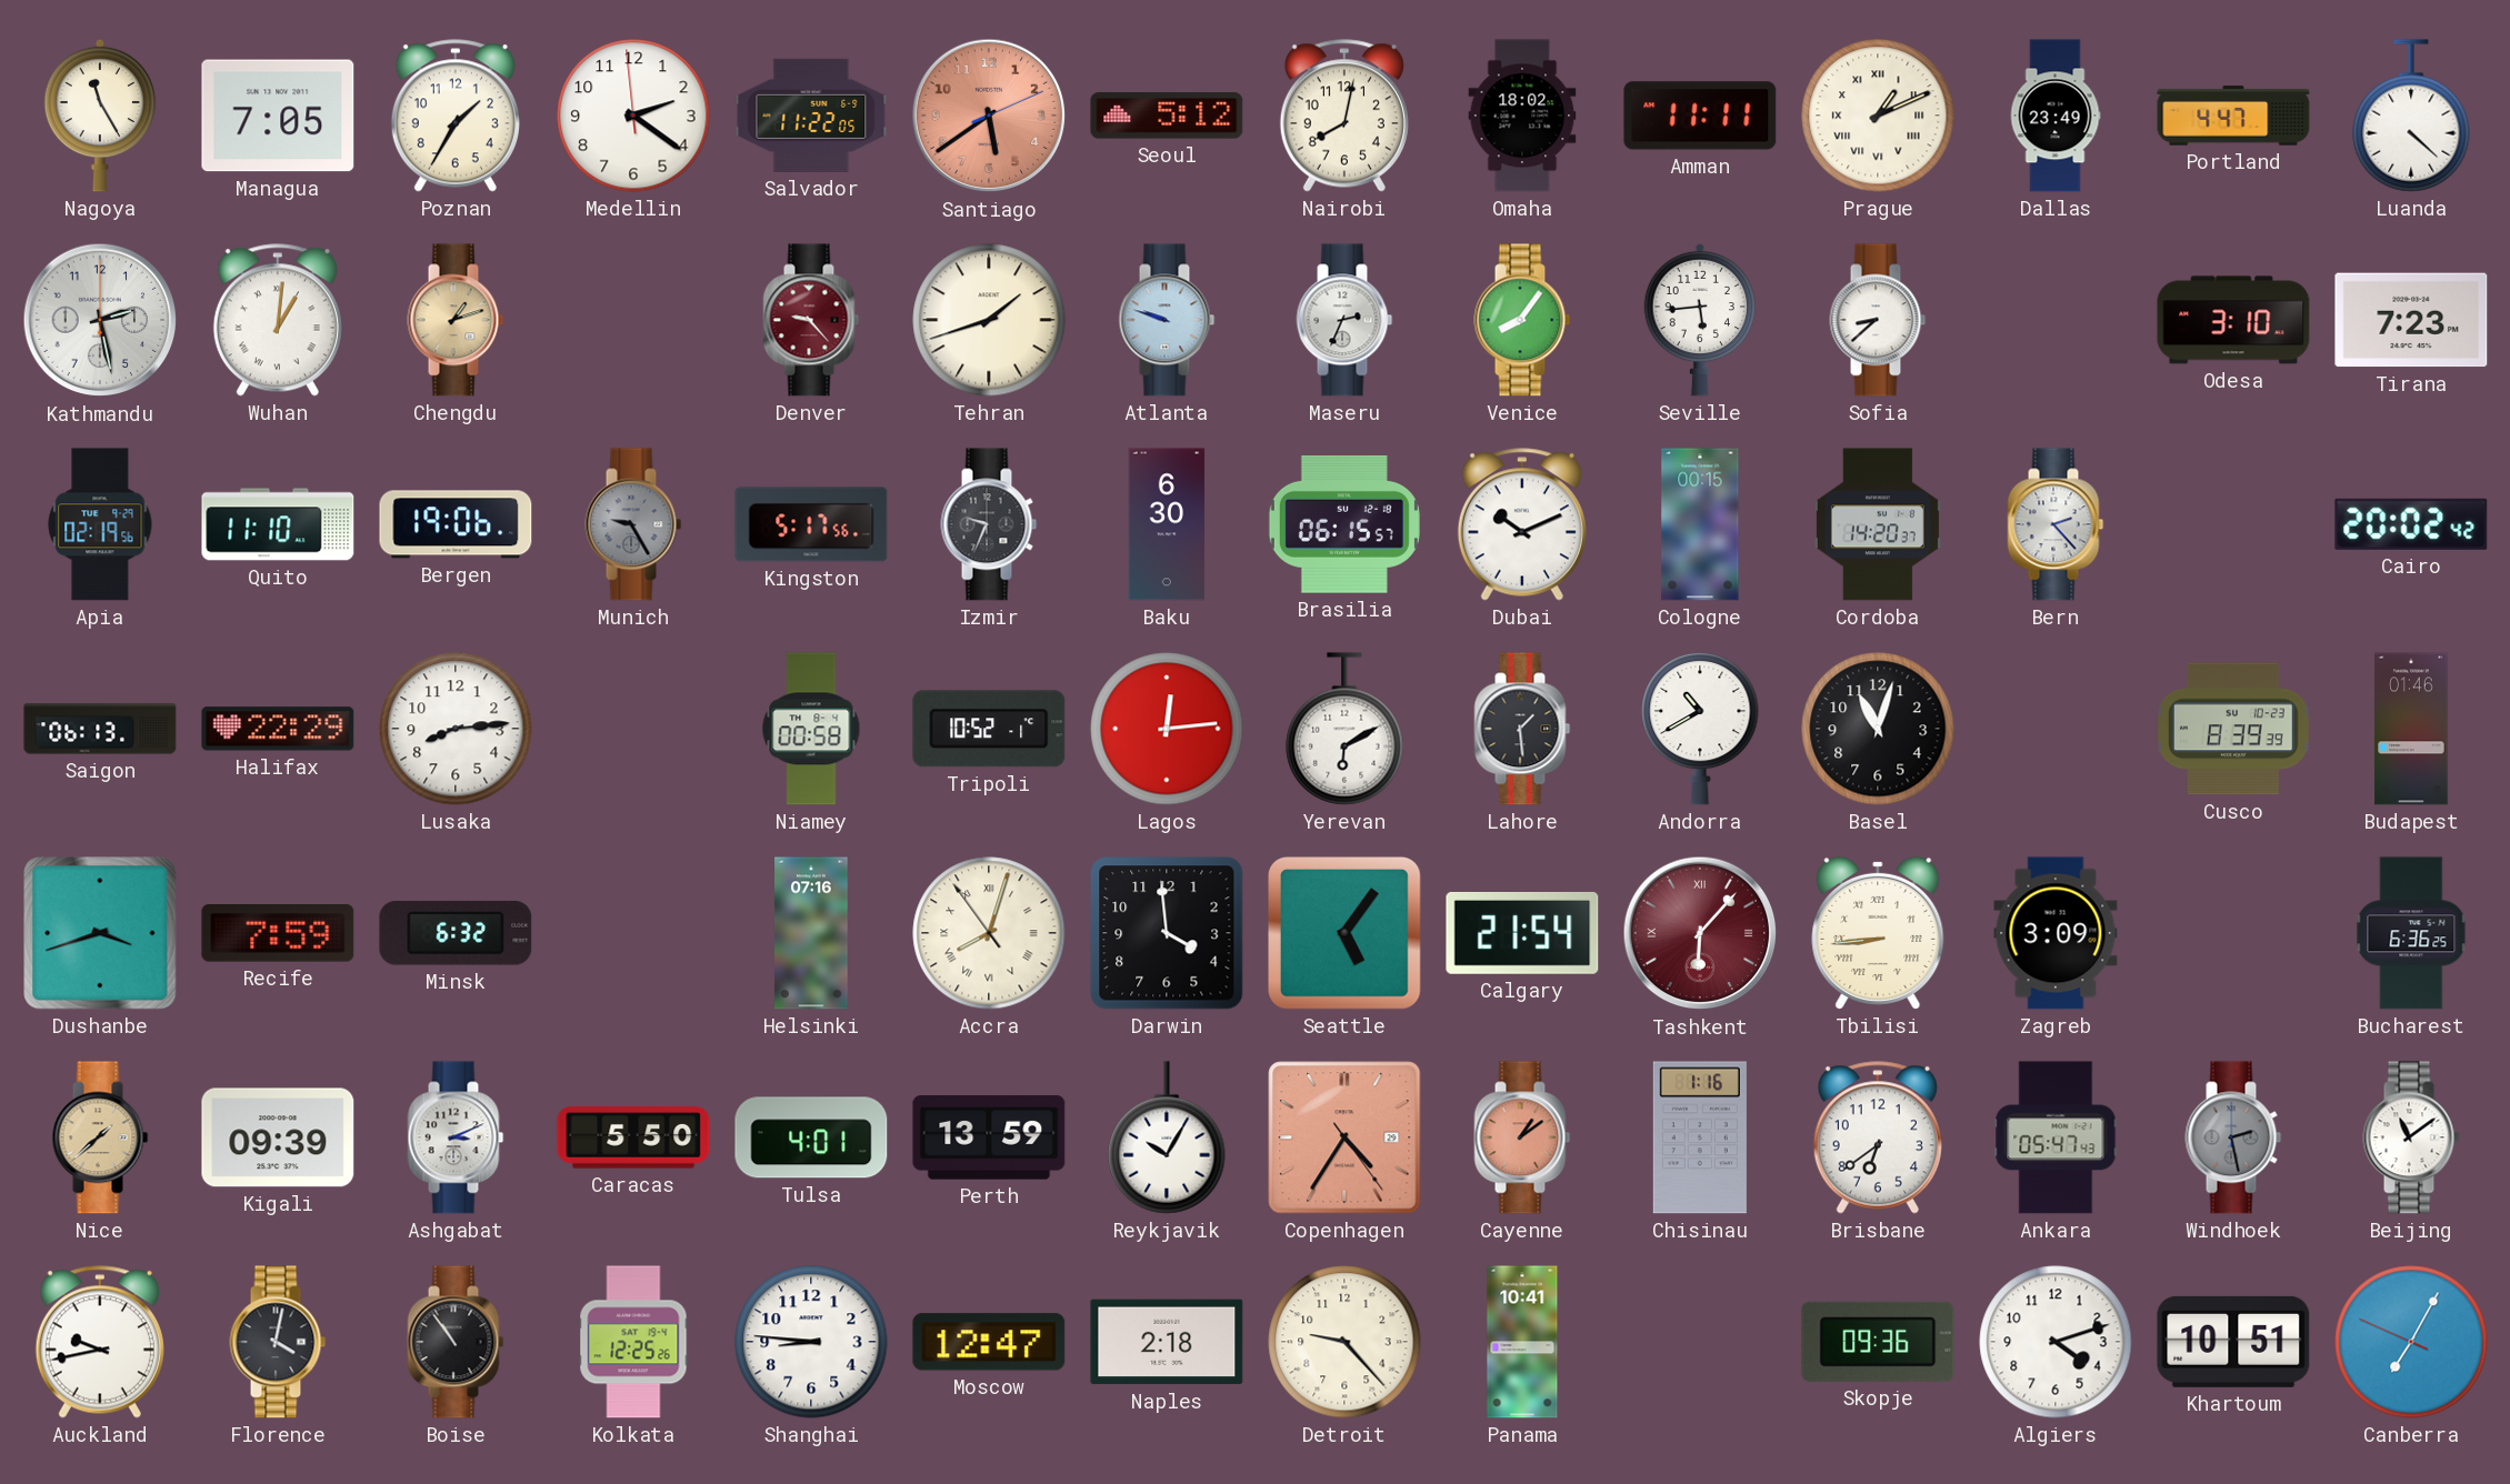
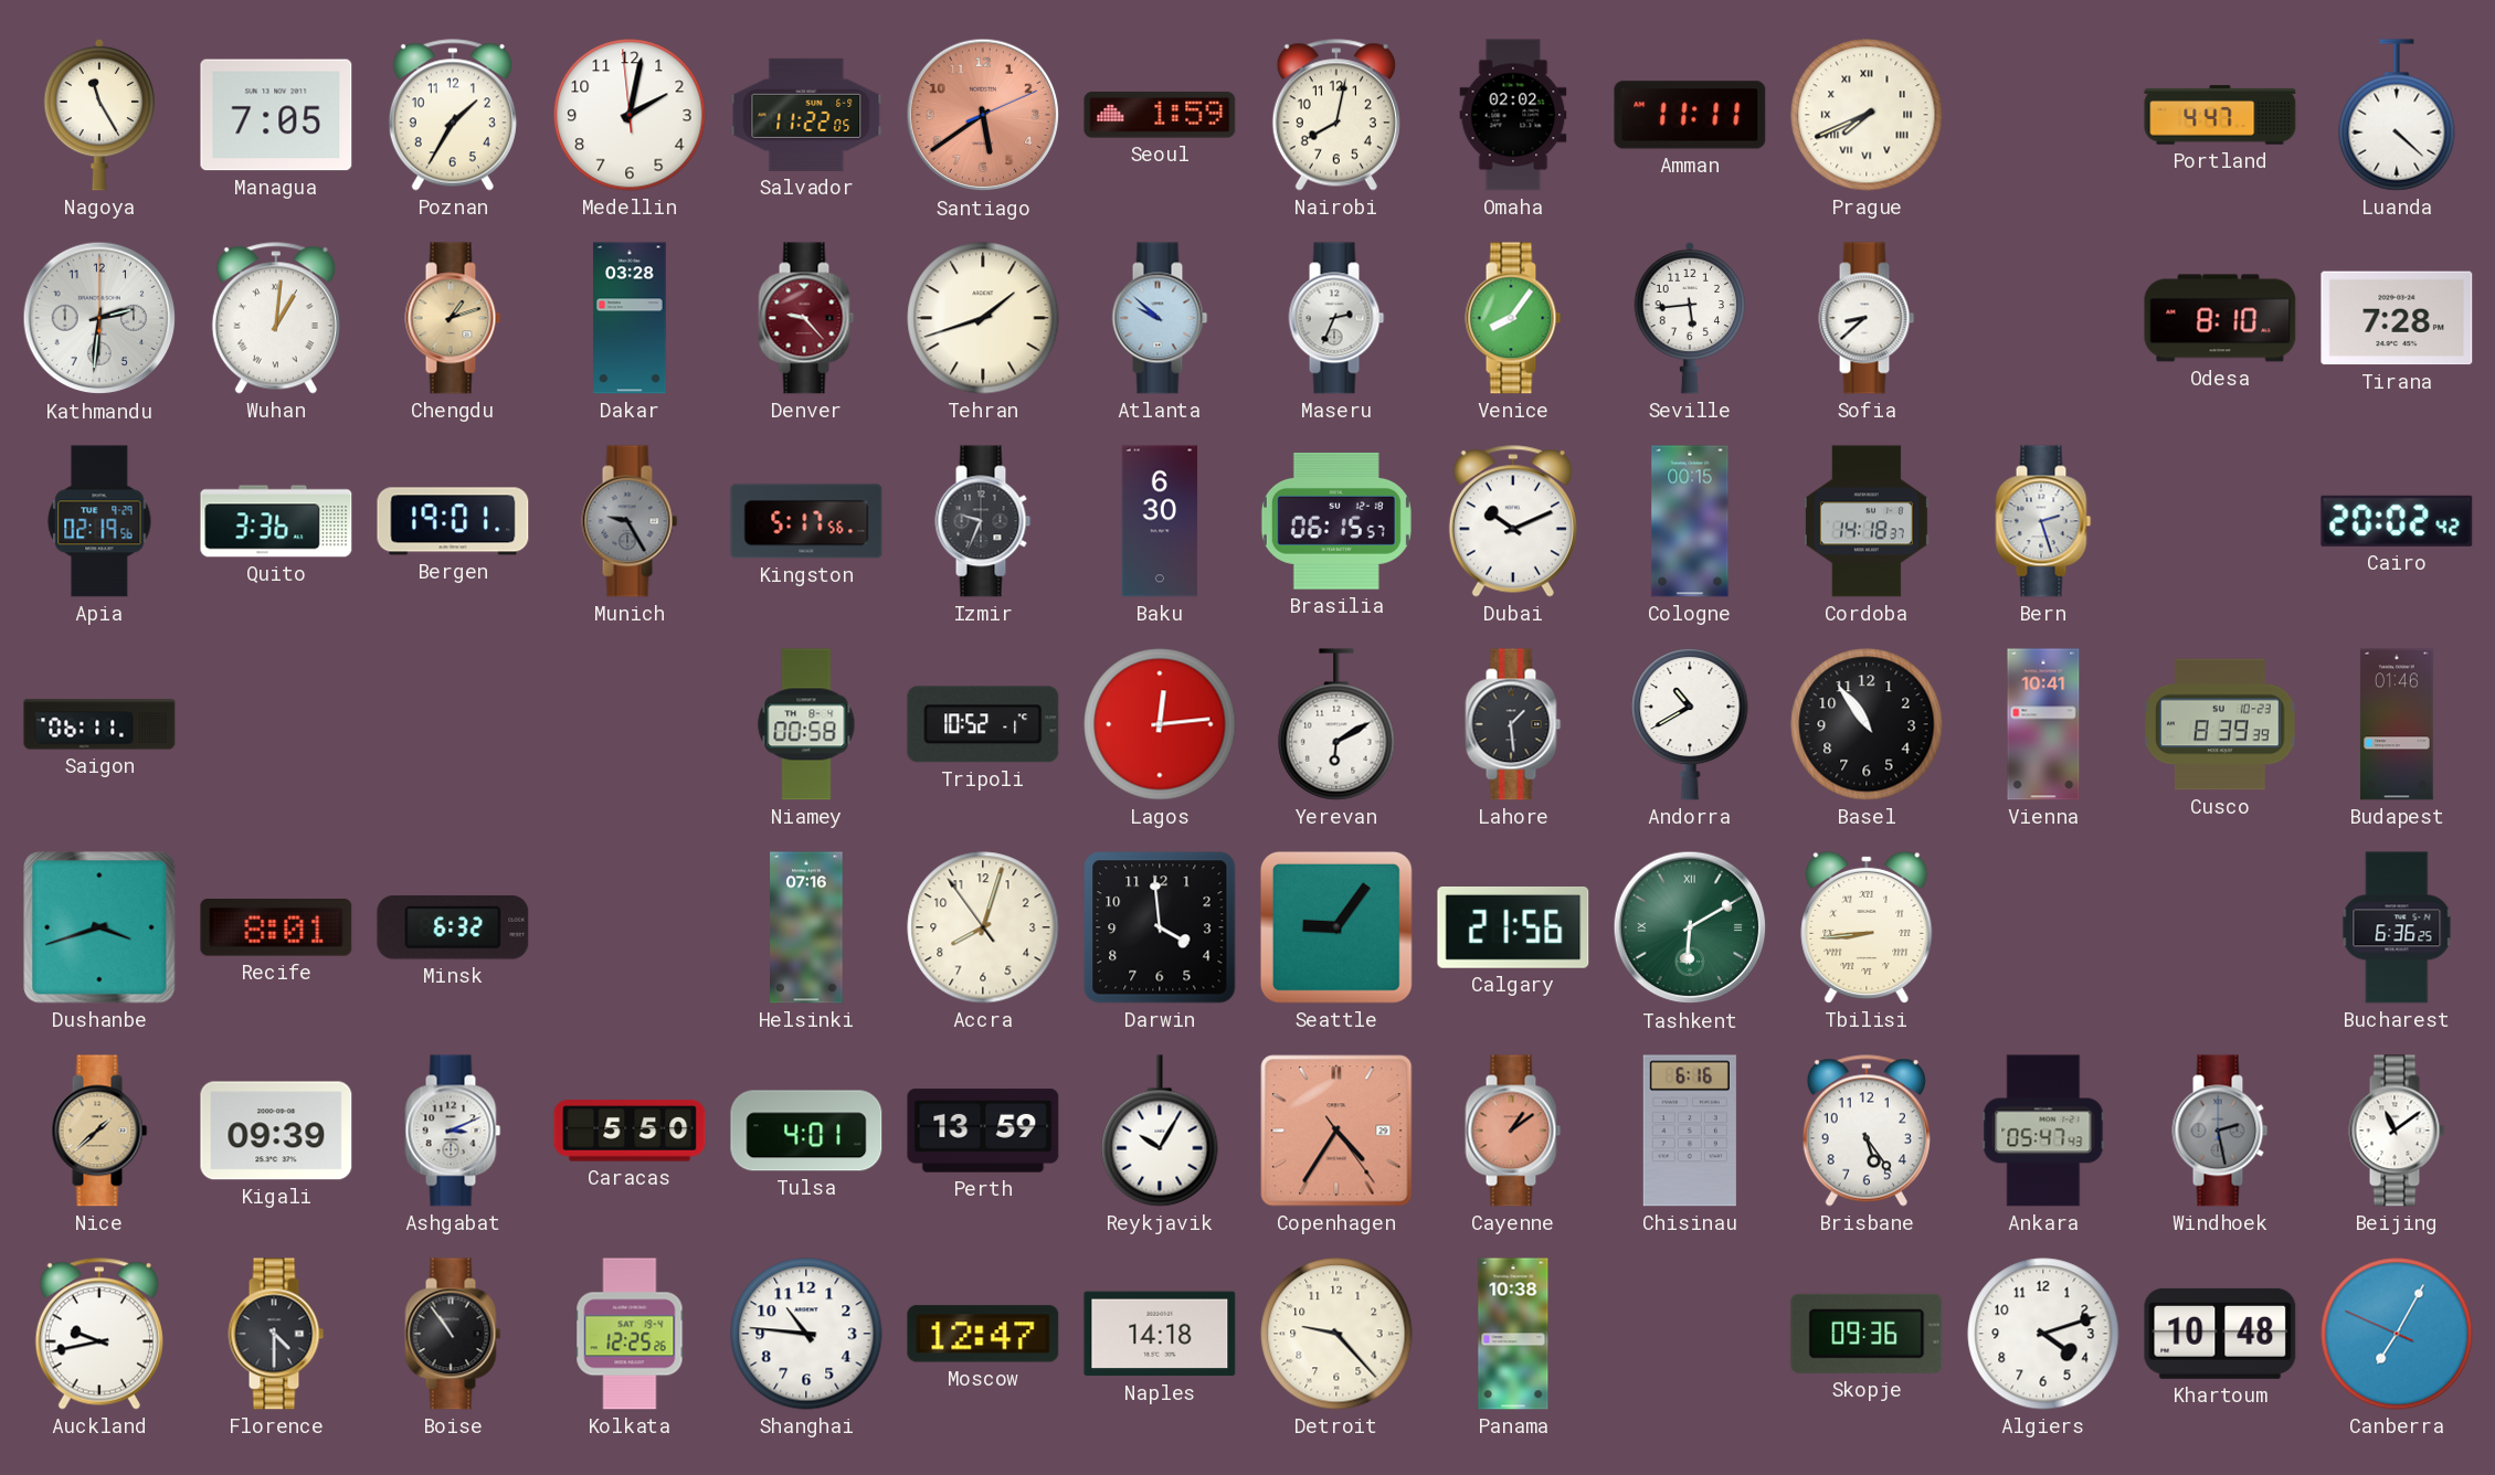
Medellin: 2:20 -> 2:01 (630, 115)
Seoul: 5:12 -> 1:59 (1160, 115)
Omaha: 18:02 -> 02:02 (1513, 115)
Prague: 1:11 -> 7:41 (1867, 115)
Dallas: 23:49 -> none (2056, 116)
Kathmandu: 2:28 -> 2:31 (99, 318)
Dakar: none -> 03:28 (630, 318)
Atlanta: 9:48 -> 9:52 (1160, 318)
Odesa: 3:10 -> 8:10 (2220, 318)
Tirana: 7:23 -> 7:28 (2397, 318)
Quito: 11:10 -> 3:36 (276, 521)
Bergen: 19:06 -> 19:01 (453, 521)
Cordoba: 14:20 -> 14:18 (1867, 521)
Bern: 2:23 -> 2:27 (2043, 521)
Saigon: 06:13 -> 06:11 (99, 724)
Halifax: 22:29 -> none (278, 729)
Lusaka: 8:14 -> none (456, 729)
Basel: 11:03 -> 10:54 (1867, 724)
Vienna: none -> 10:41 (2043, 724)
Recife: 7:59 -> 8:01 (276, 928)
Accra numerals: Roman -> Arabic (983, 927)
Seattle: 5:06 -> 9:06 (1336, 927)
Calgary: 21:54 -> 21:56 (1513, 927)
Tashkent: 6:07 -> 6:10 (1690, 927)
Tashkent dial: burgundy -> green (1690, 927)
Zagreb: 3:09 -> none (2056, 933)
Chisinau: 1:16 -> 6:16 (1690, 1131)
Brisbane: 6:39 -> 5:24 (1867, 1131)
Florence: 4:02 -> 4:30 (276, 1334)
Shanghai: 8:46 -> 10:46 (806, 1334)
Naples: 2:18 -> 14:18 (1160, 1334)
Panama: 10:41 -> 10:38 (1513, 1334)
Khartoum: 10:51 -> 10:48 (2220, 1334)
